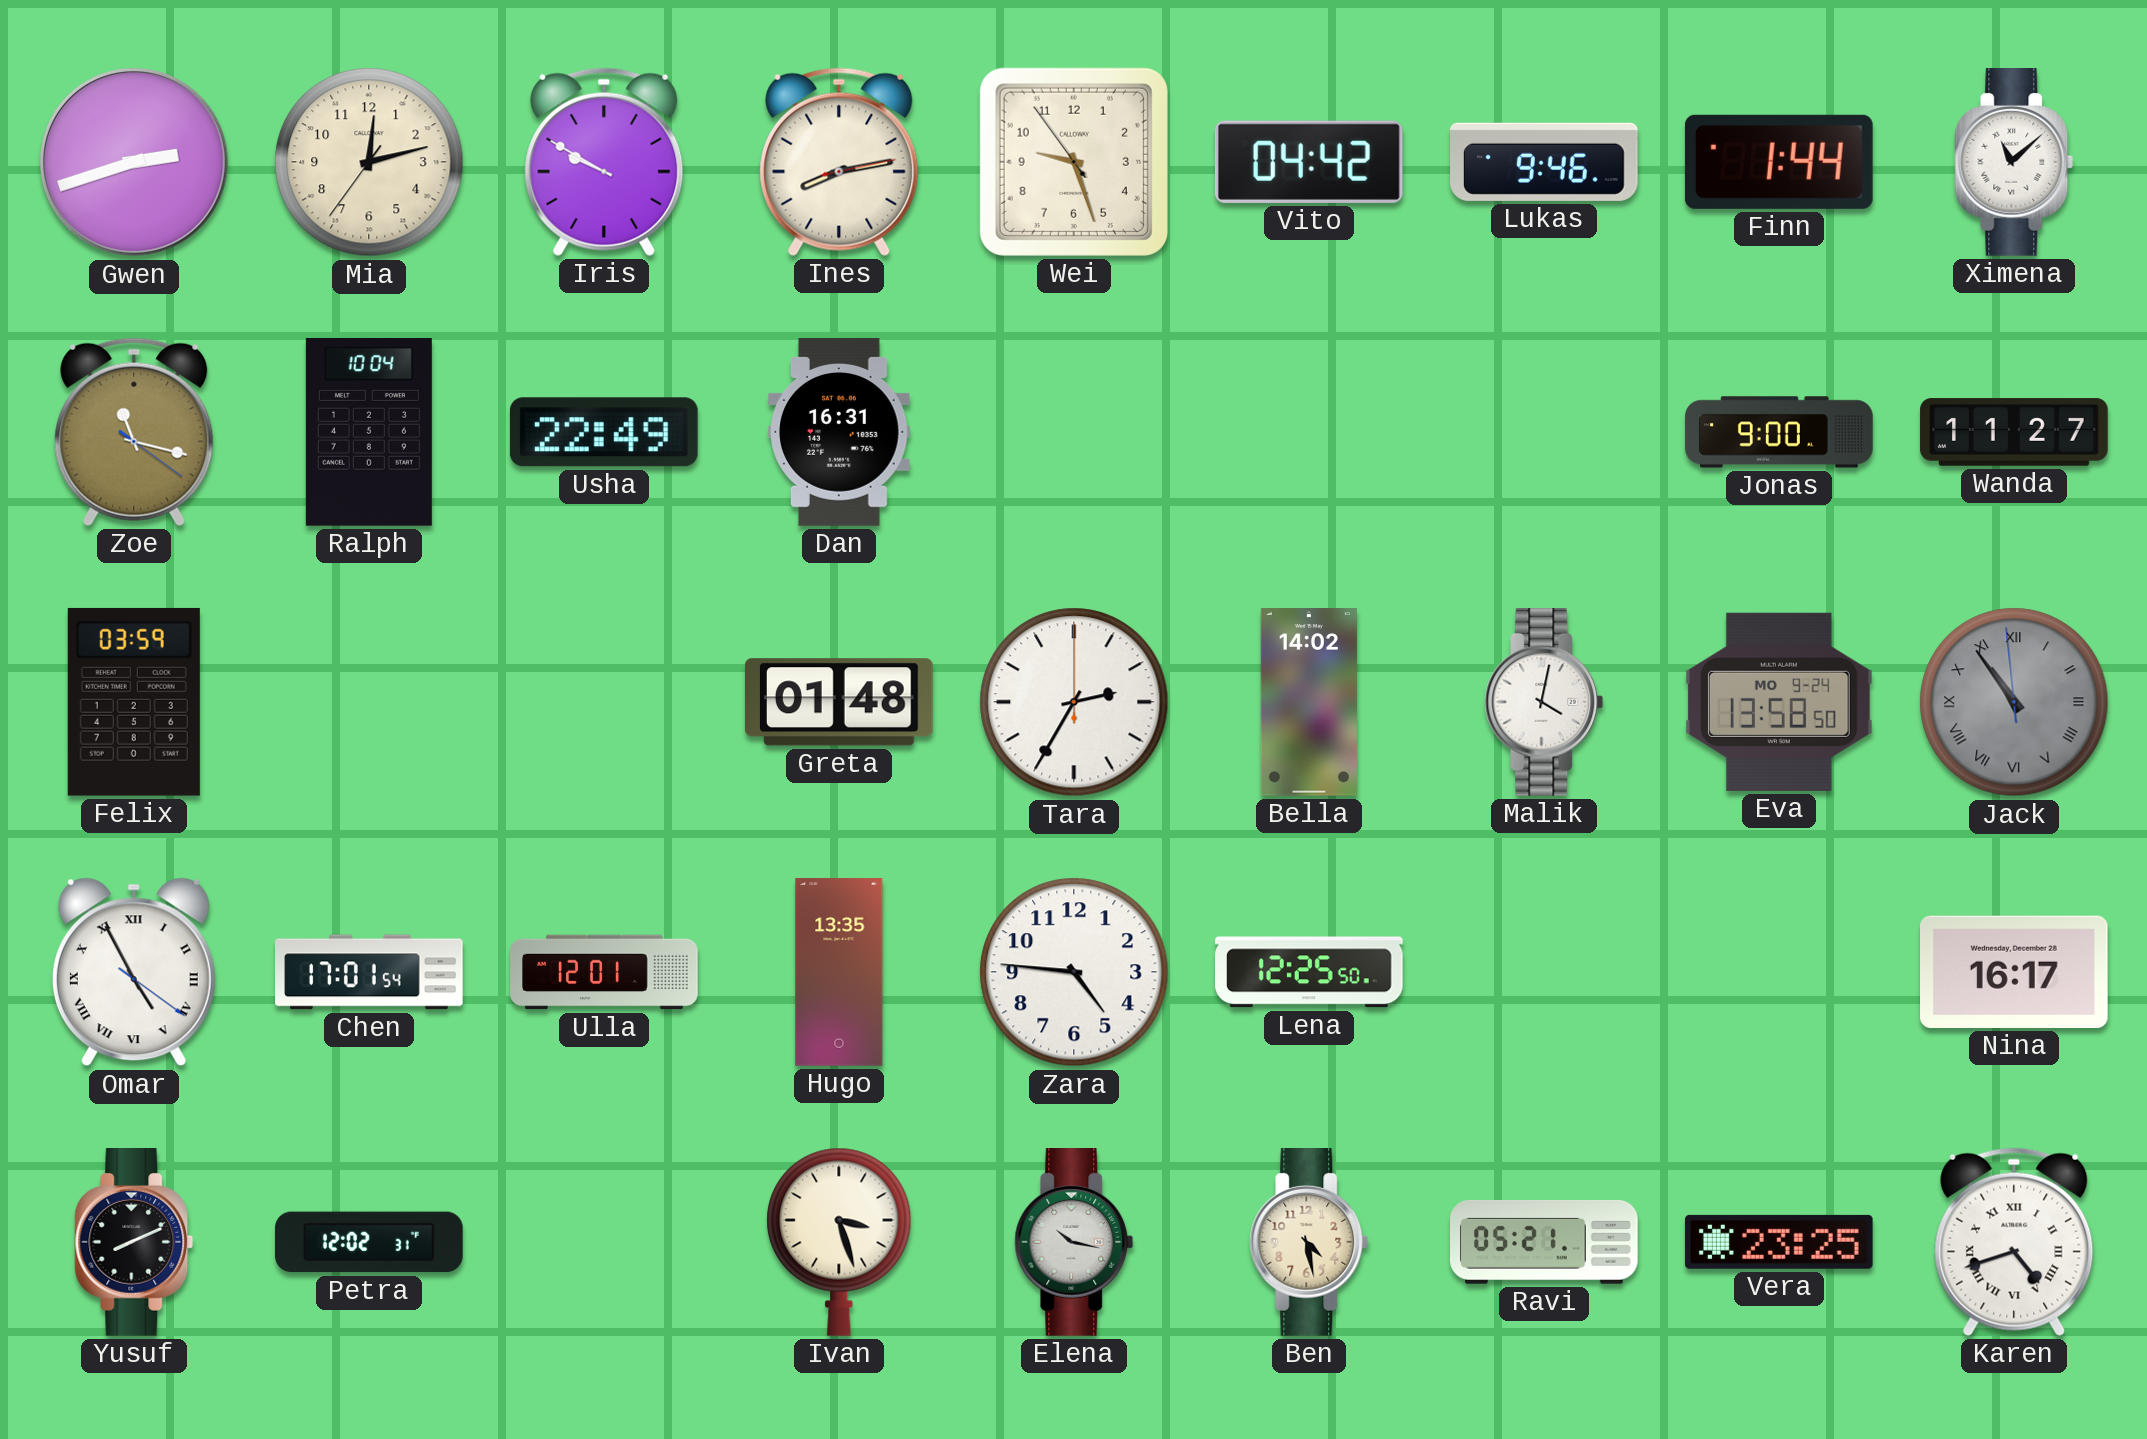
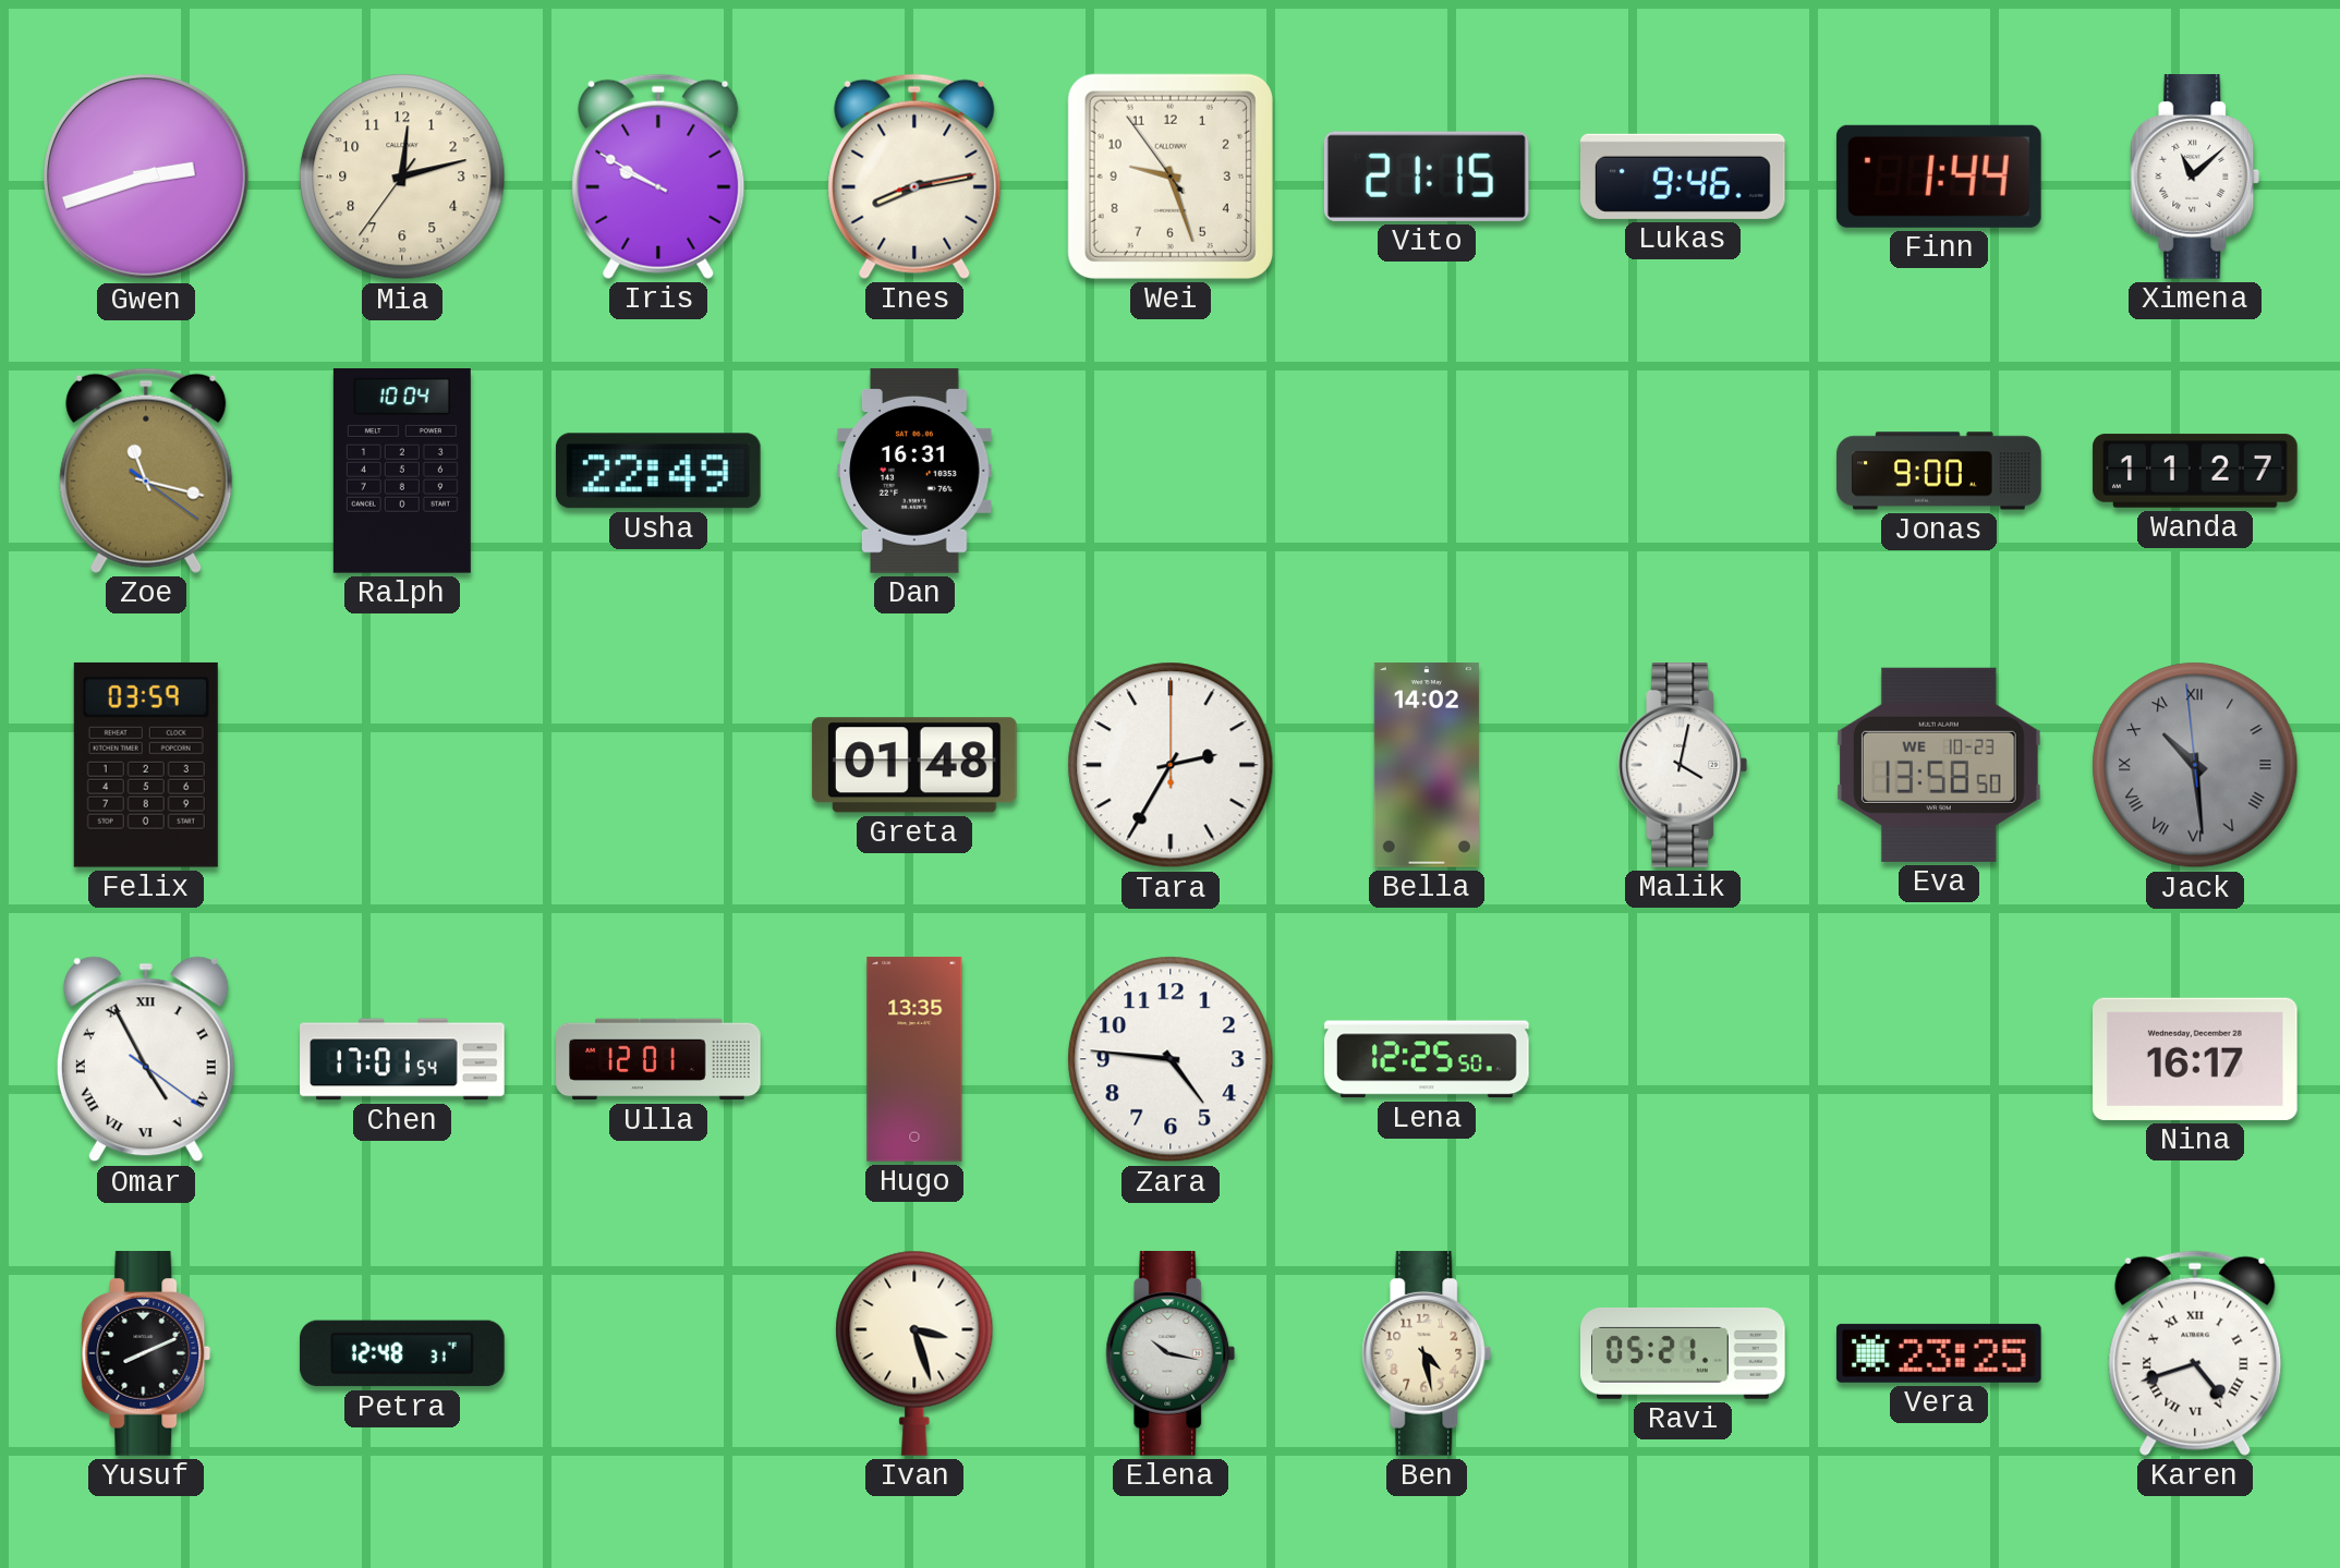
Vito: 04:42 -> 21:15 (1427, 177)
Eva date: MO 9-24 -> WE 10-23 (1940, 765)
Jack: 10:53 -> 10:28 (2195, 765)
Petra: 12:02 -> 12:48 (402, 1353)
